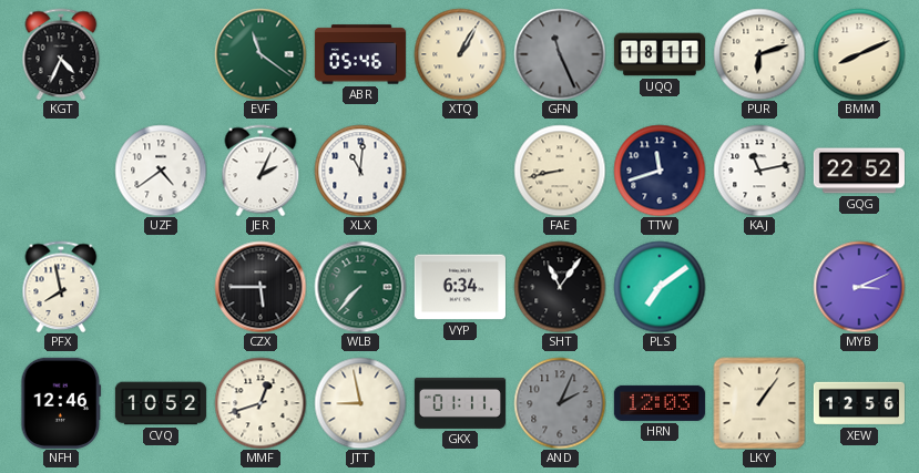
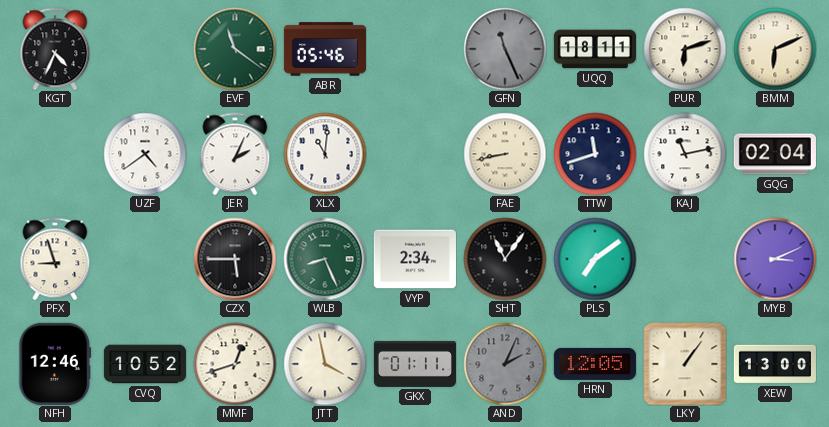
XTQ: 1:05 -> none (460, 54)
BMM: 8:11 -> 6:11 (775, 49)
GQG: 22:52 -> 02:04 (775, 154)
PFX: 7:58 -> 8:57 (55, 259)
WLB: 7:37 -> 8:26 (325, 259)
VYP: 6:34 -> 2:34 (415, 259)
JTT: 8:58 -> 3:58 (325, 364)
HRN: 12:03 -> 12:05 (595, 364)
XEW: 12:56 -> 13:00 (775, 364)
